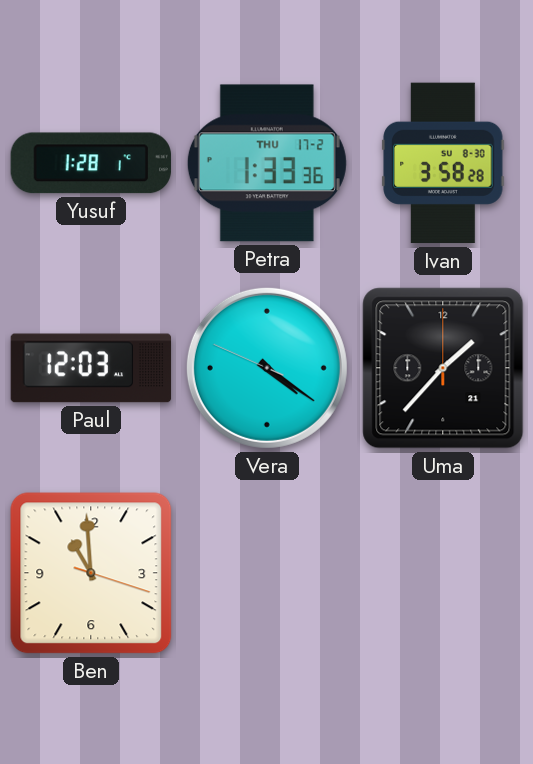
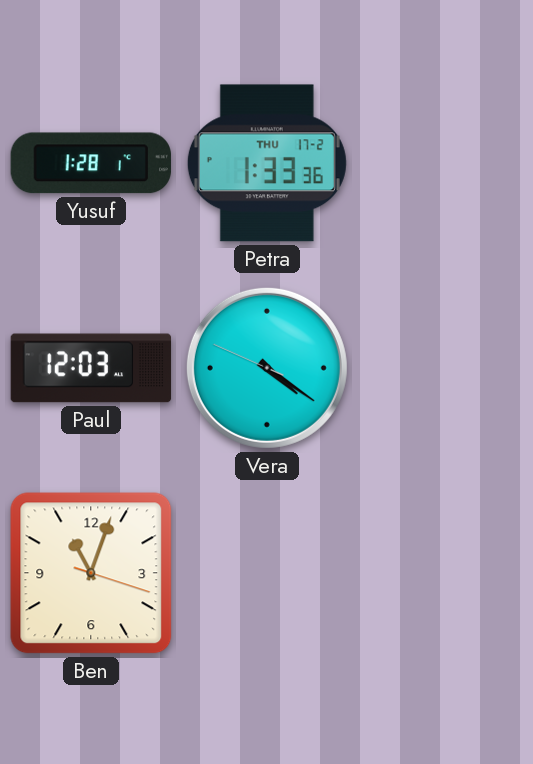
Ivan: 3:58 -> none (443, 163)
Uma: 1:37 -> none (443, 368)
Ben: 10:59 -> 11:03 (91, 573)
